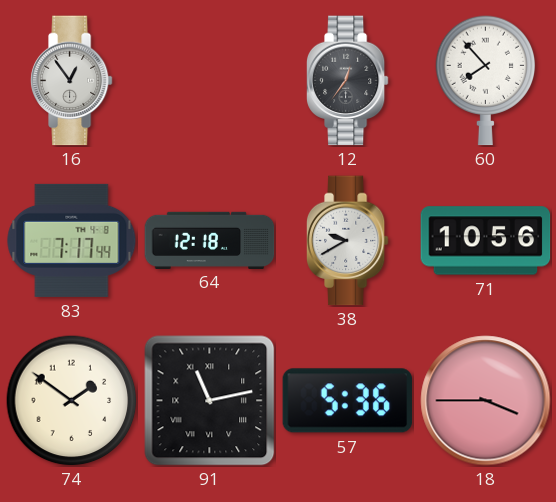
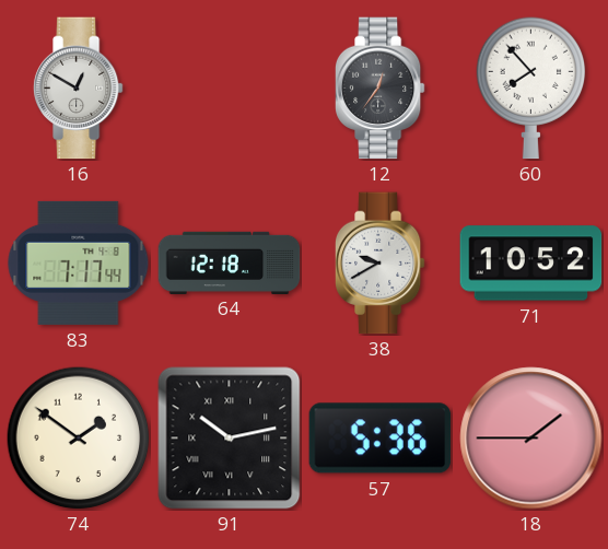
16: 12:54 -> 12:50 (78, 89)
71: 10:56 -> 10:52 (531, 264)
91: 11:13 -> 10:13 (230, 439)
18: 3:45 -> 1:45 (531, 439)
